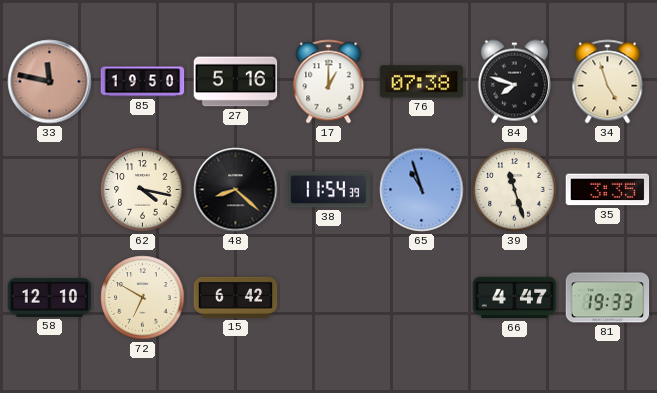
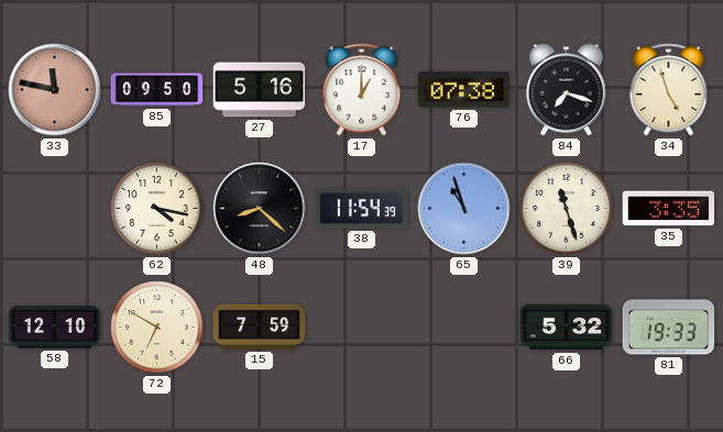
85: 19:50 -> 09:50 (157, 90)
84: 7:48 -> 7:18 (566, 90)
15: 6:42 -> 7:59 (260, 326)
66: 4:47 -> 5:32 (567, 328)
